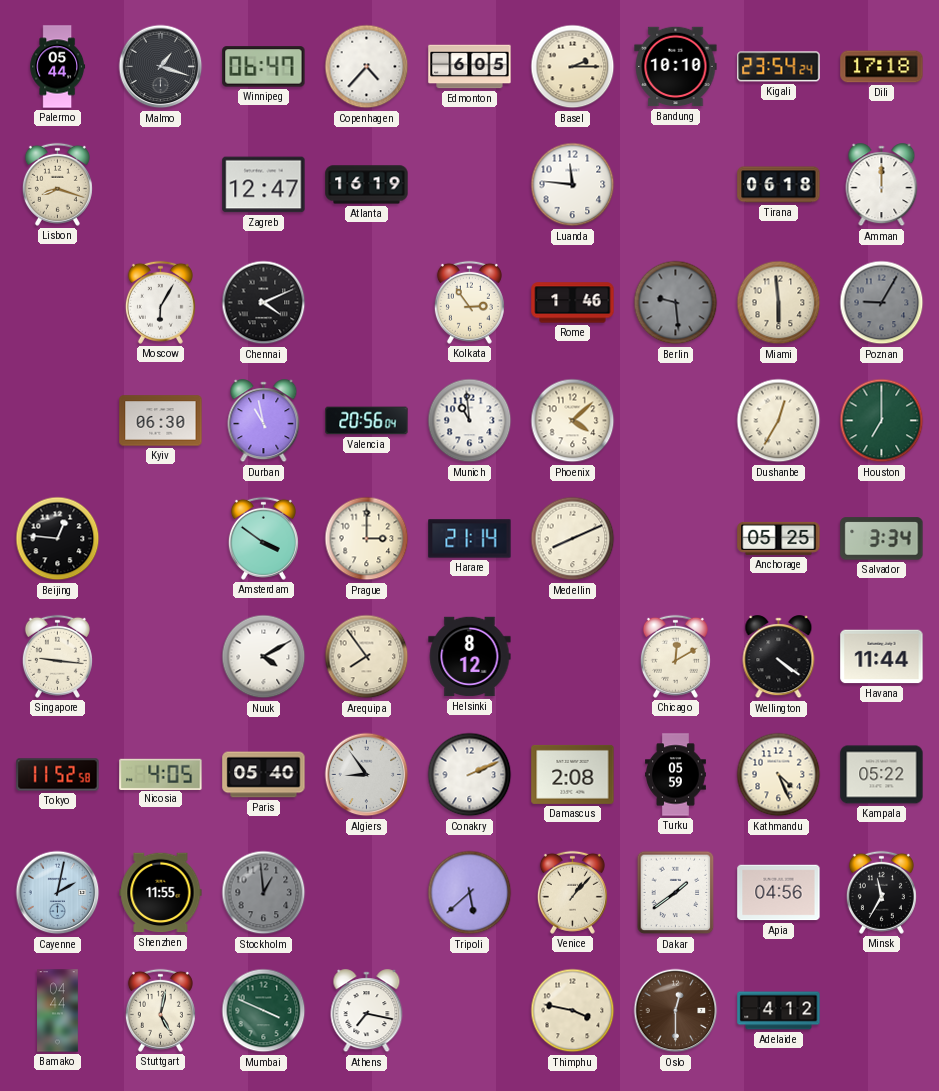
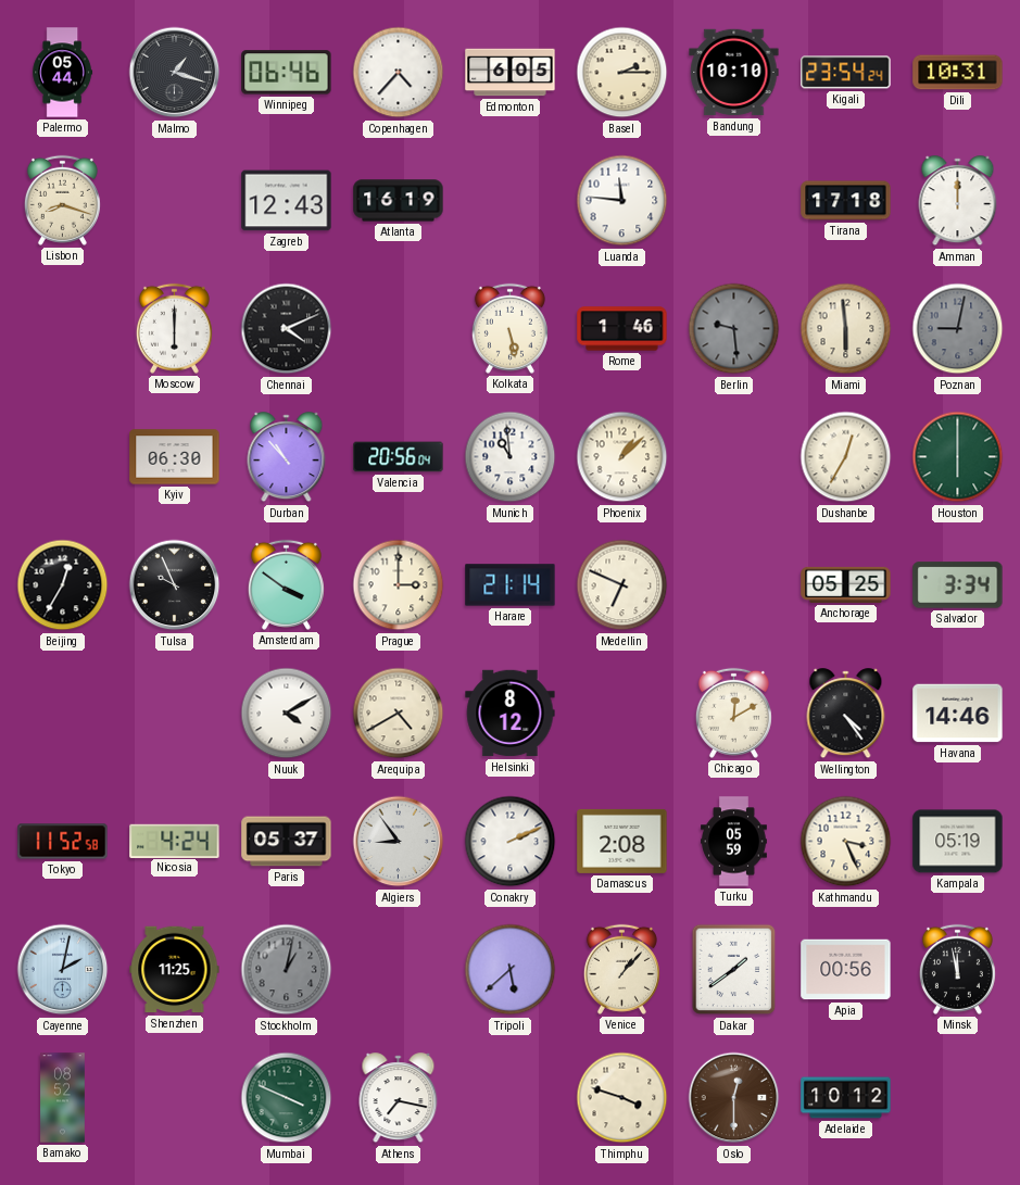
Winnipeg: 06:47 -> 06:46 (287, 73)
Dili: 17:18 -> 10:31 (958, 73)
Zagreb: 12:47 -> 12:43 (287, 201)
Tirana: 06:18 -> 17:18 (846, 201)
Moscow: 6:05 -> 6:00 (174, 328)
Kolkata: 2:54 -> 5:28 (509, 328)
Poznan: 9:05 -> 9:02 (958, 329)
Durban: 10:58 -> 10:53 (287, 457)
Phoenix: 4:08 -> 1:08 (622, 457)
Houston: 7:00 -> 6:00 (958, 457)
Beijing: 12:46 -> 12:35 (63, 585)
Tulsa: none -> 9:56 (175, 585)
Medellin: 8:11 -> 6:49 (622, 585)
Singapore: 9:16 -> none (57, 656)
Arequipa: 7:54 -> 4:40 (399, 714)
Wellington: 4:21 -> 4:24 (846, 714)
Havana: 11:44 -> 14:46 (958, 714)
Nicosia: 4:05 -> 4:24 (175, 841)
Paris: 05:40 -> 05:37 (287, 842)
Kathmandu: 4:26 -> 3:26 (846, 842)
Kampala: 05:22 -> 05:19 (958, 842)
Shenzhen: 11:55 -> 11:25 (175, 970)
Stockholm: 12:59 -> 1:02 (287, 970)
Apia: 04:56 -> 00:56 (846, 970)
Minsk: 11:35 -> 11:58 (957, 969)
Bamako: 04:44 -> 08:52 (63, 1098)
Stuttgart: 5:02 -> none (160, 1010)
Thimphu: 3:47 -> 3:48 (622, 1098)
Adelaide: 4:12 -> 10:12 (846, 1098)
